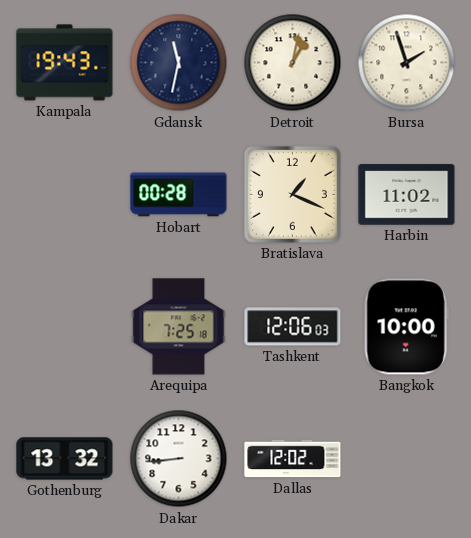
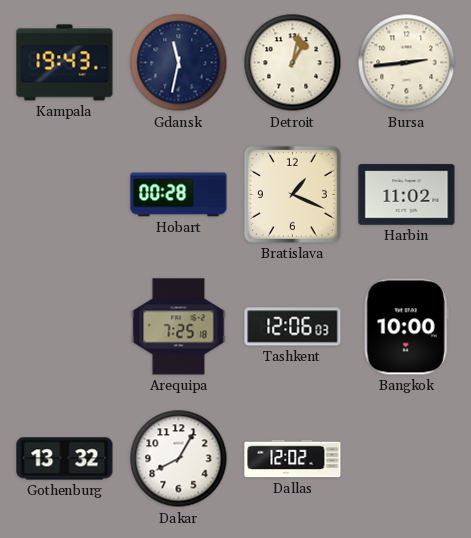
Bursa: 1:57 -> 2:44 (407, 63)
Dakar: 8:44 -> 8:05 (179, 459)
